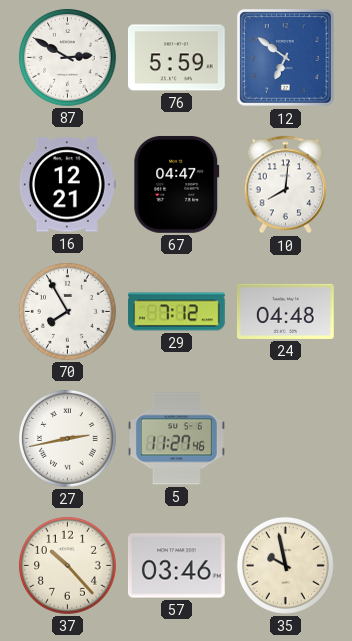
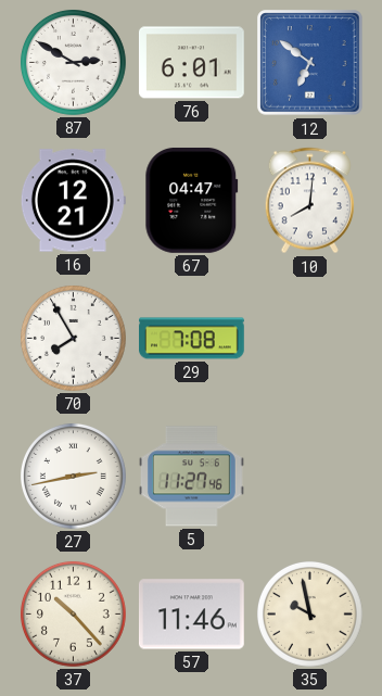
76: 5:59 -> 6:01 (192, 63)
29: 7:12 -> 7:08 (192, 339)
24: 04:48 -> none (285, 311)
57: 03:46 -> 11:46 (191, 615)
